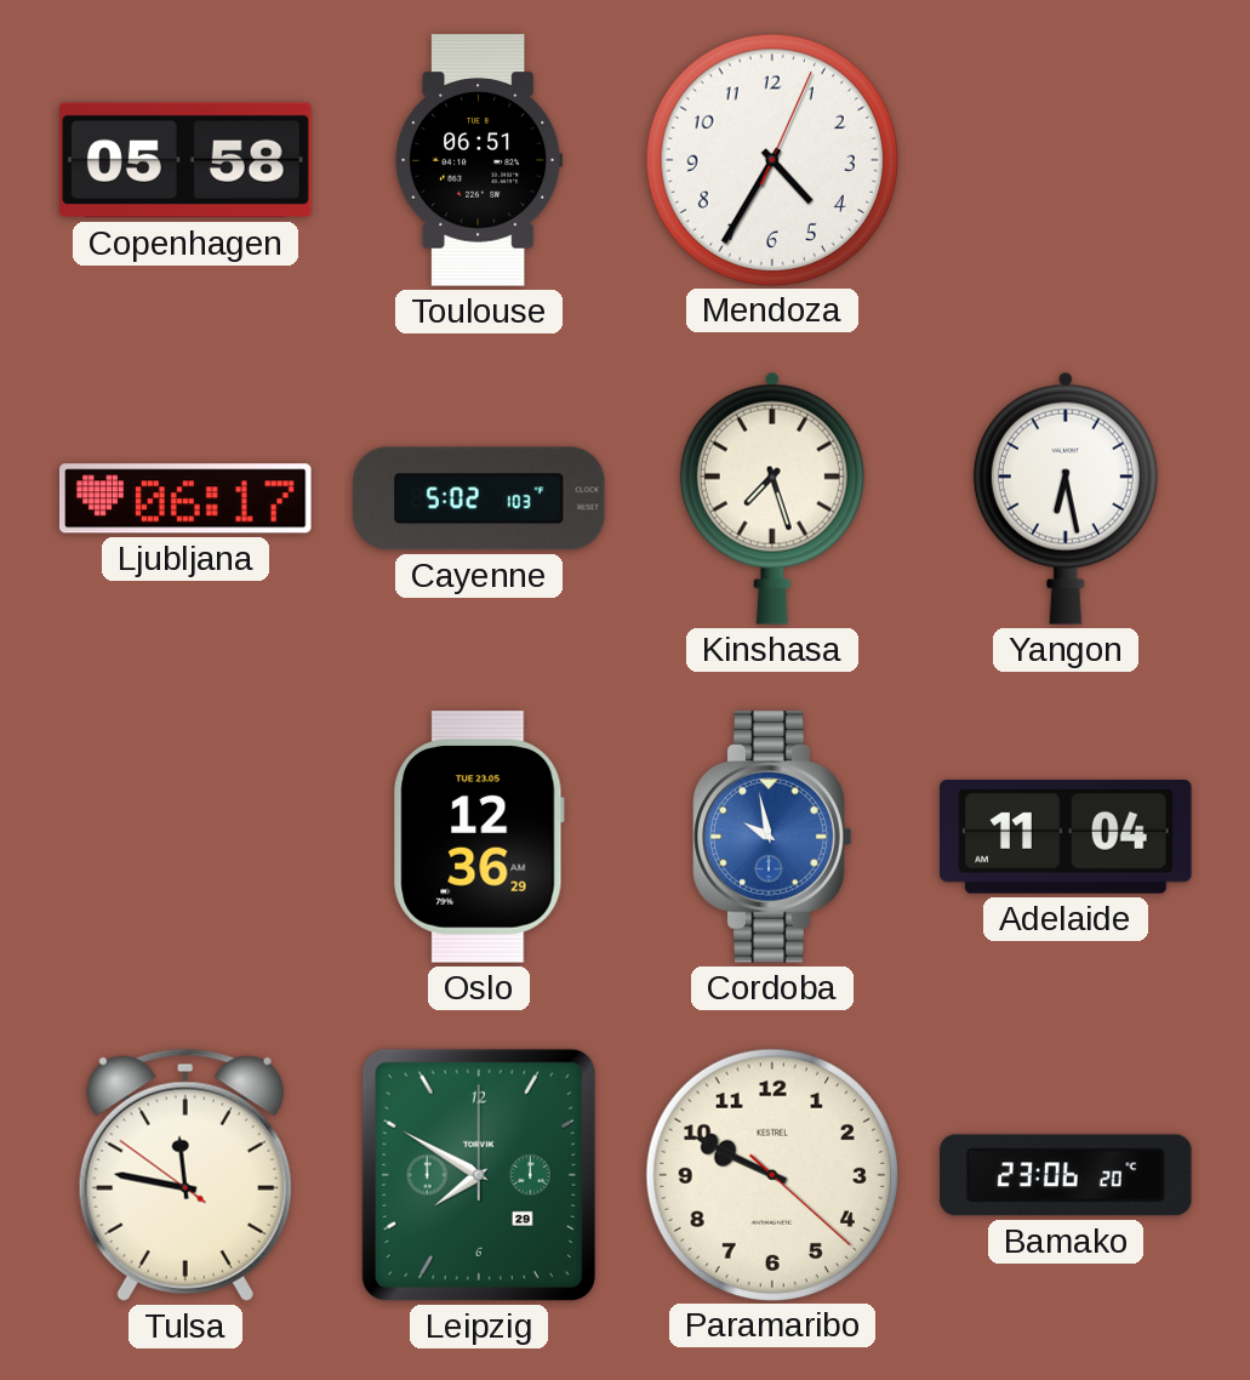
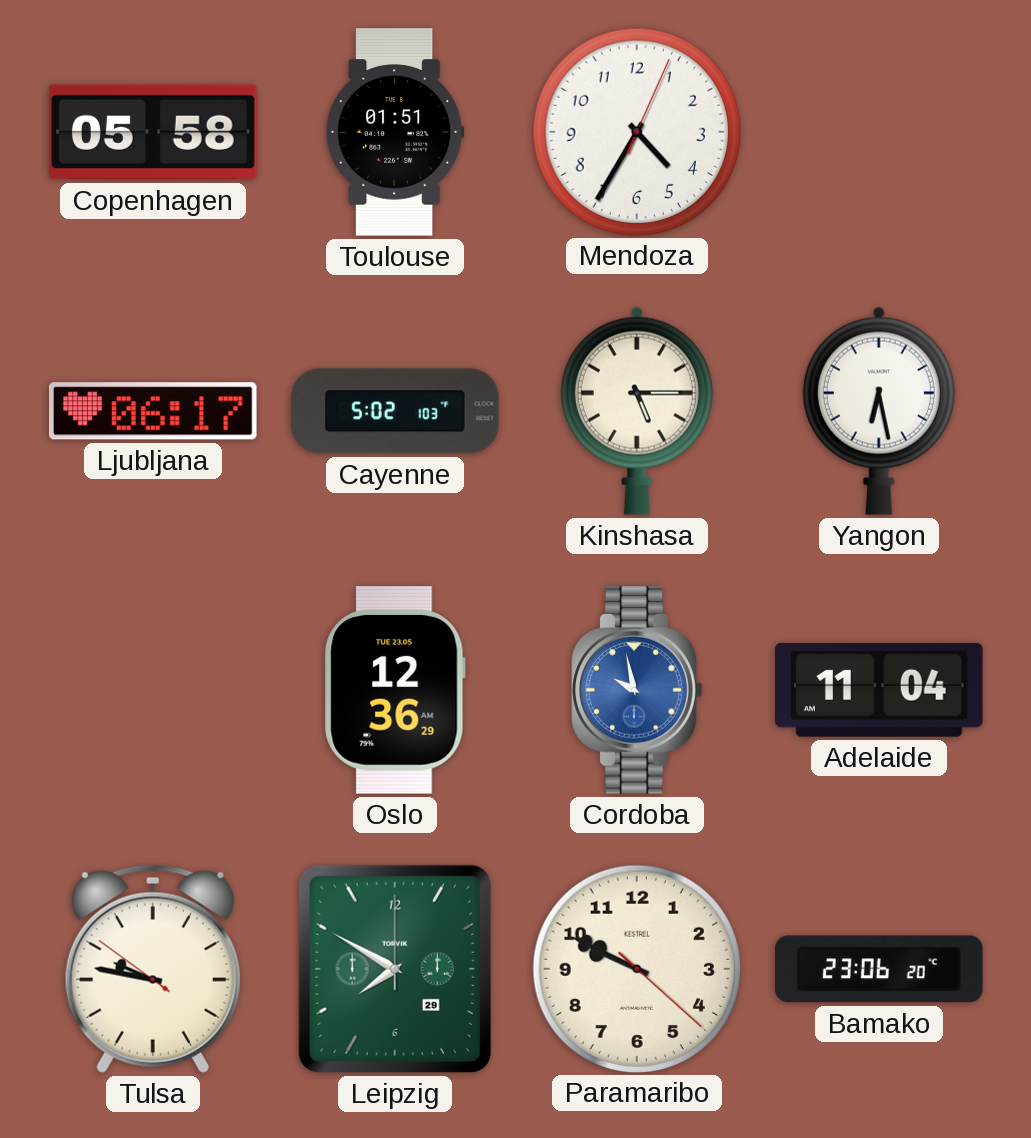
Toulouse: 06:51 -> 01:51 (395, 132)
Kinshasa: 7:27 -> 5:15 (637, 411)
Tulsa: 11:46 -> 9:46 (153, 969)
